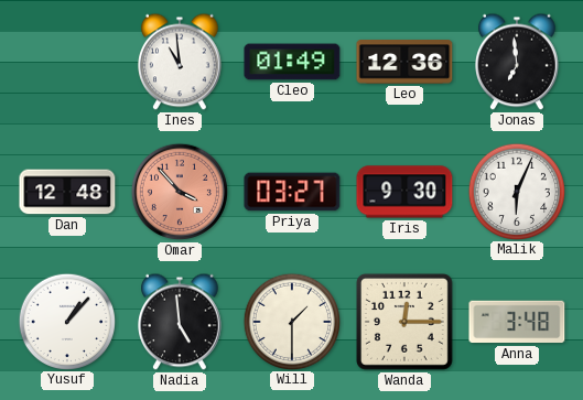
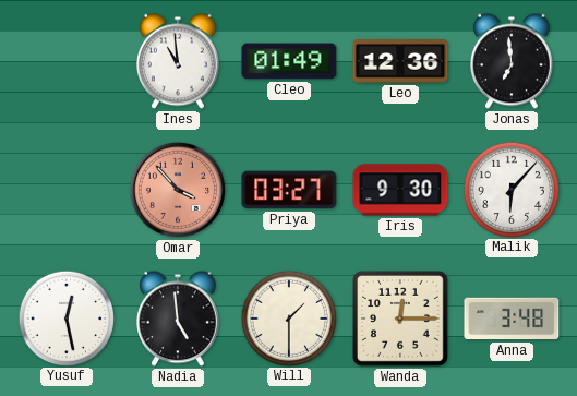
Dan: 12:48 -> none (67, 192)
Malik: 6:04 -> 6:07 (510, 189)
Yusuf: 1:07 -> 12:28 (65, 317)
